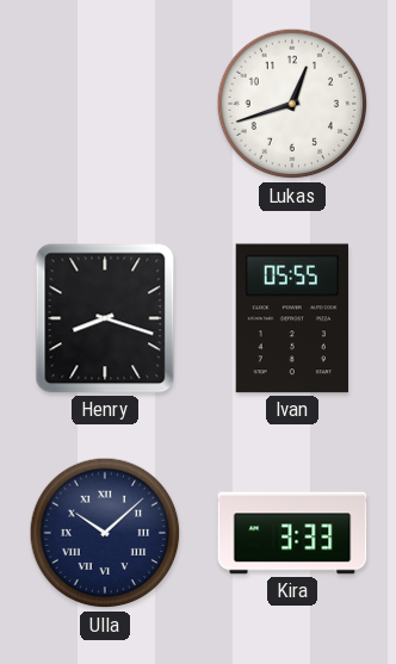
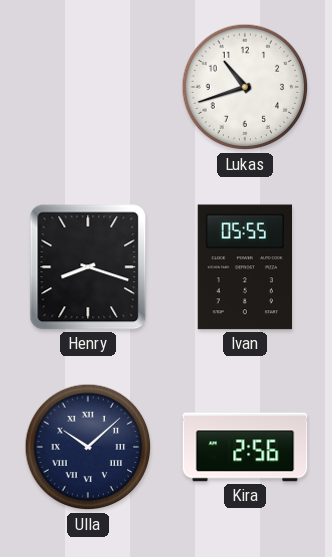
Lukas: 12:42 -> 10:42 (245, 87)
Kira: 3:33 -> 2:56 (245, 447)
